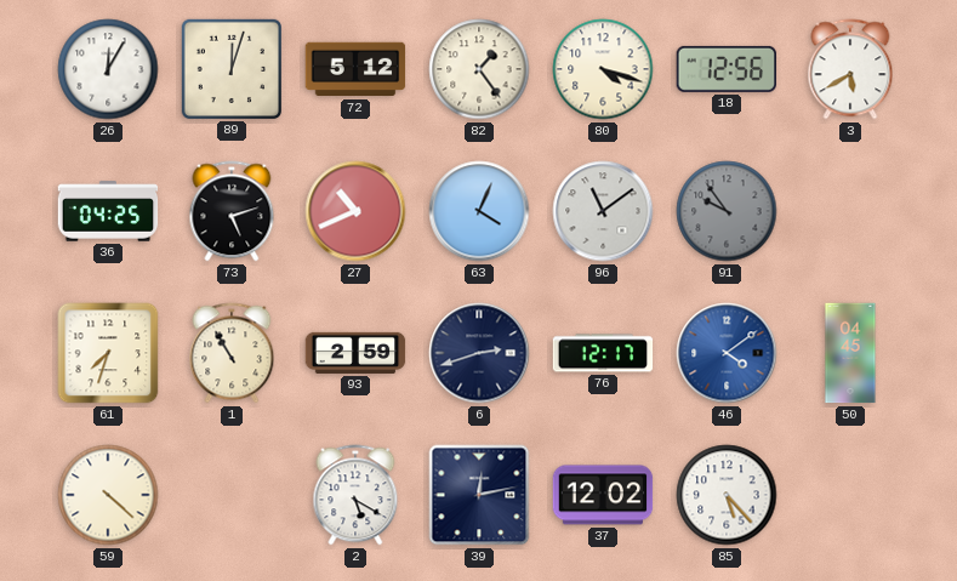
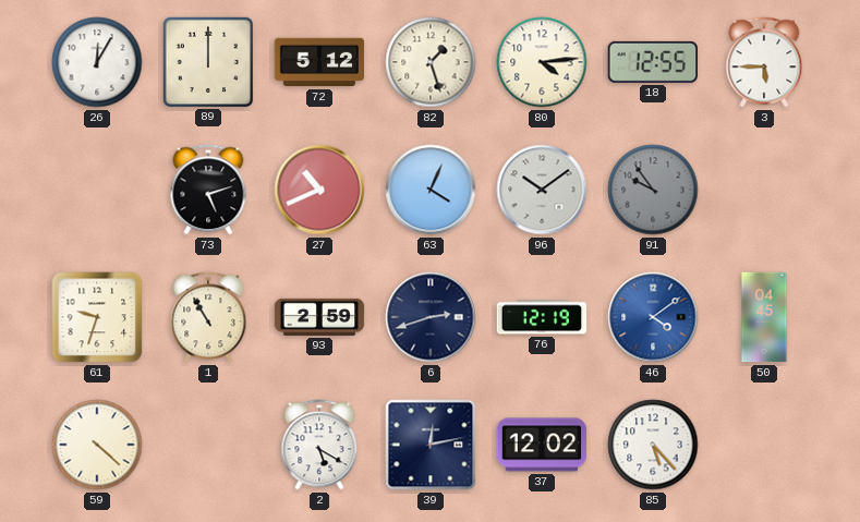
89: 12:03 -> 12:00 (207, 61)
82: 1:24 -> 1:27 (431, 62)
80: 4:18 -> 4:14 (542, 62)
18: 12:56 -> 12:55 (652, 62)
3: 5:40 -> 5:45 (764, 62)
36: 04:25 -> none (108, 211)
96: 11:09 -> 10:09 (542, 190)
61: 7:33 -> 9:33 (97, 317)
76: 12:17 -> 12:19 (542, 317)
